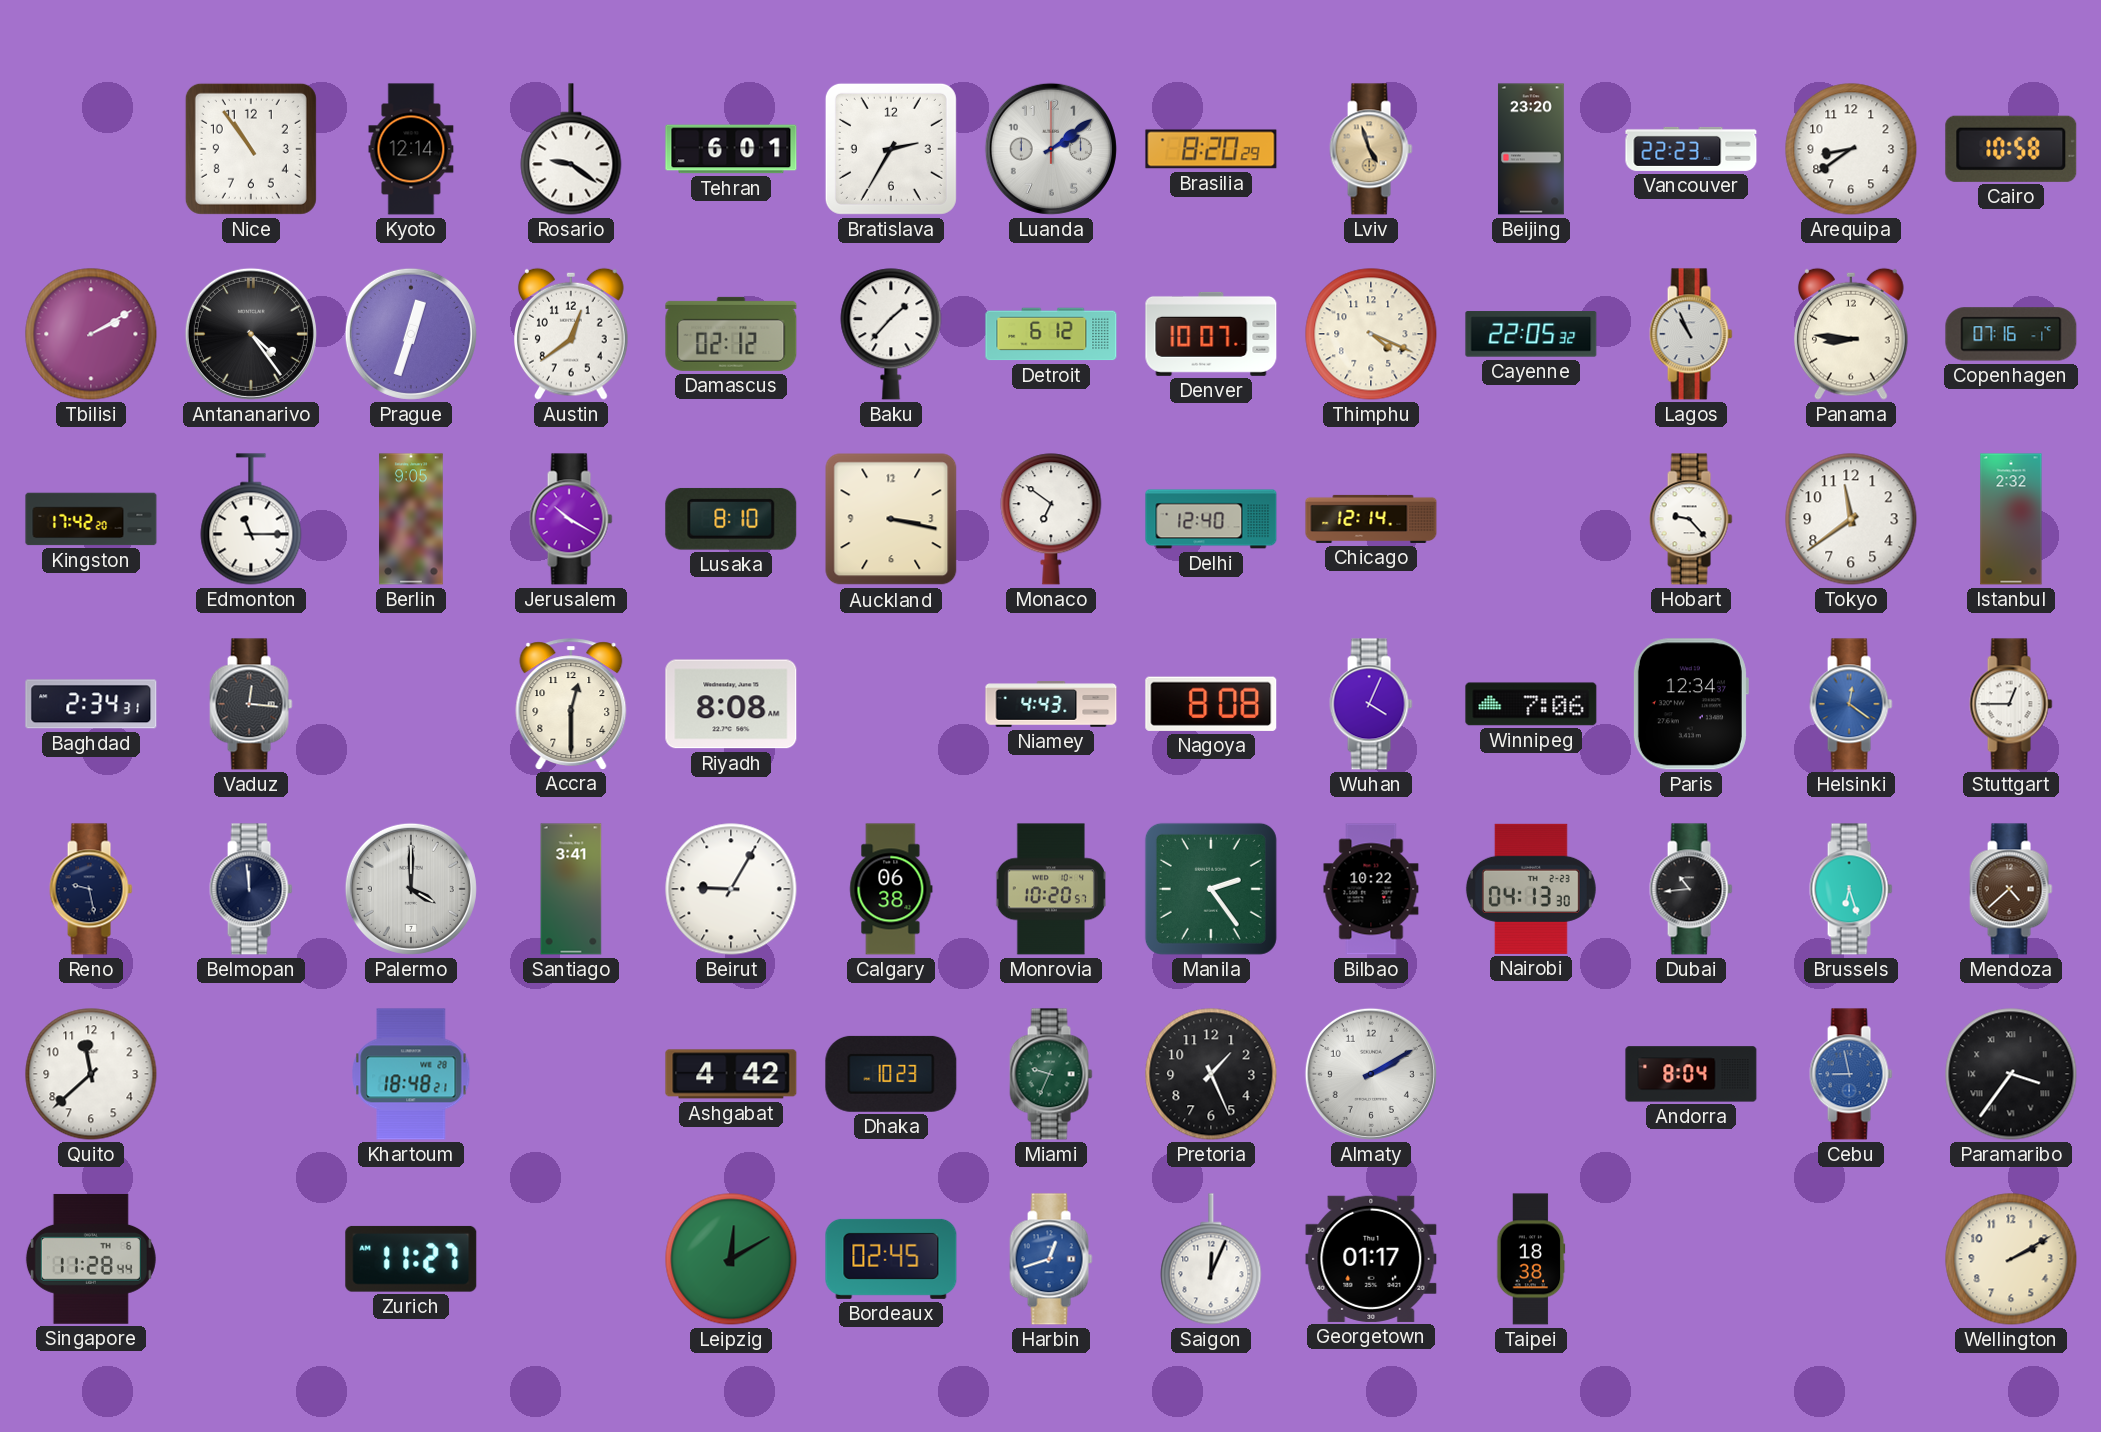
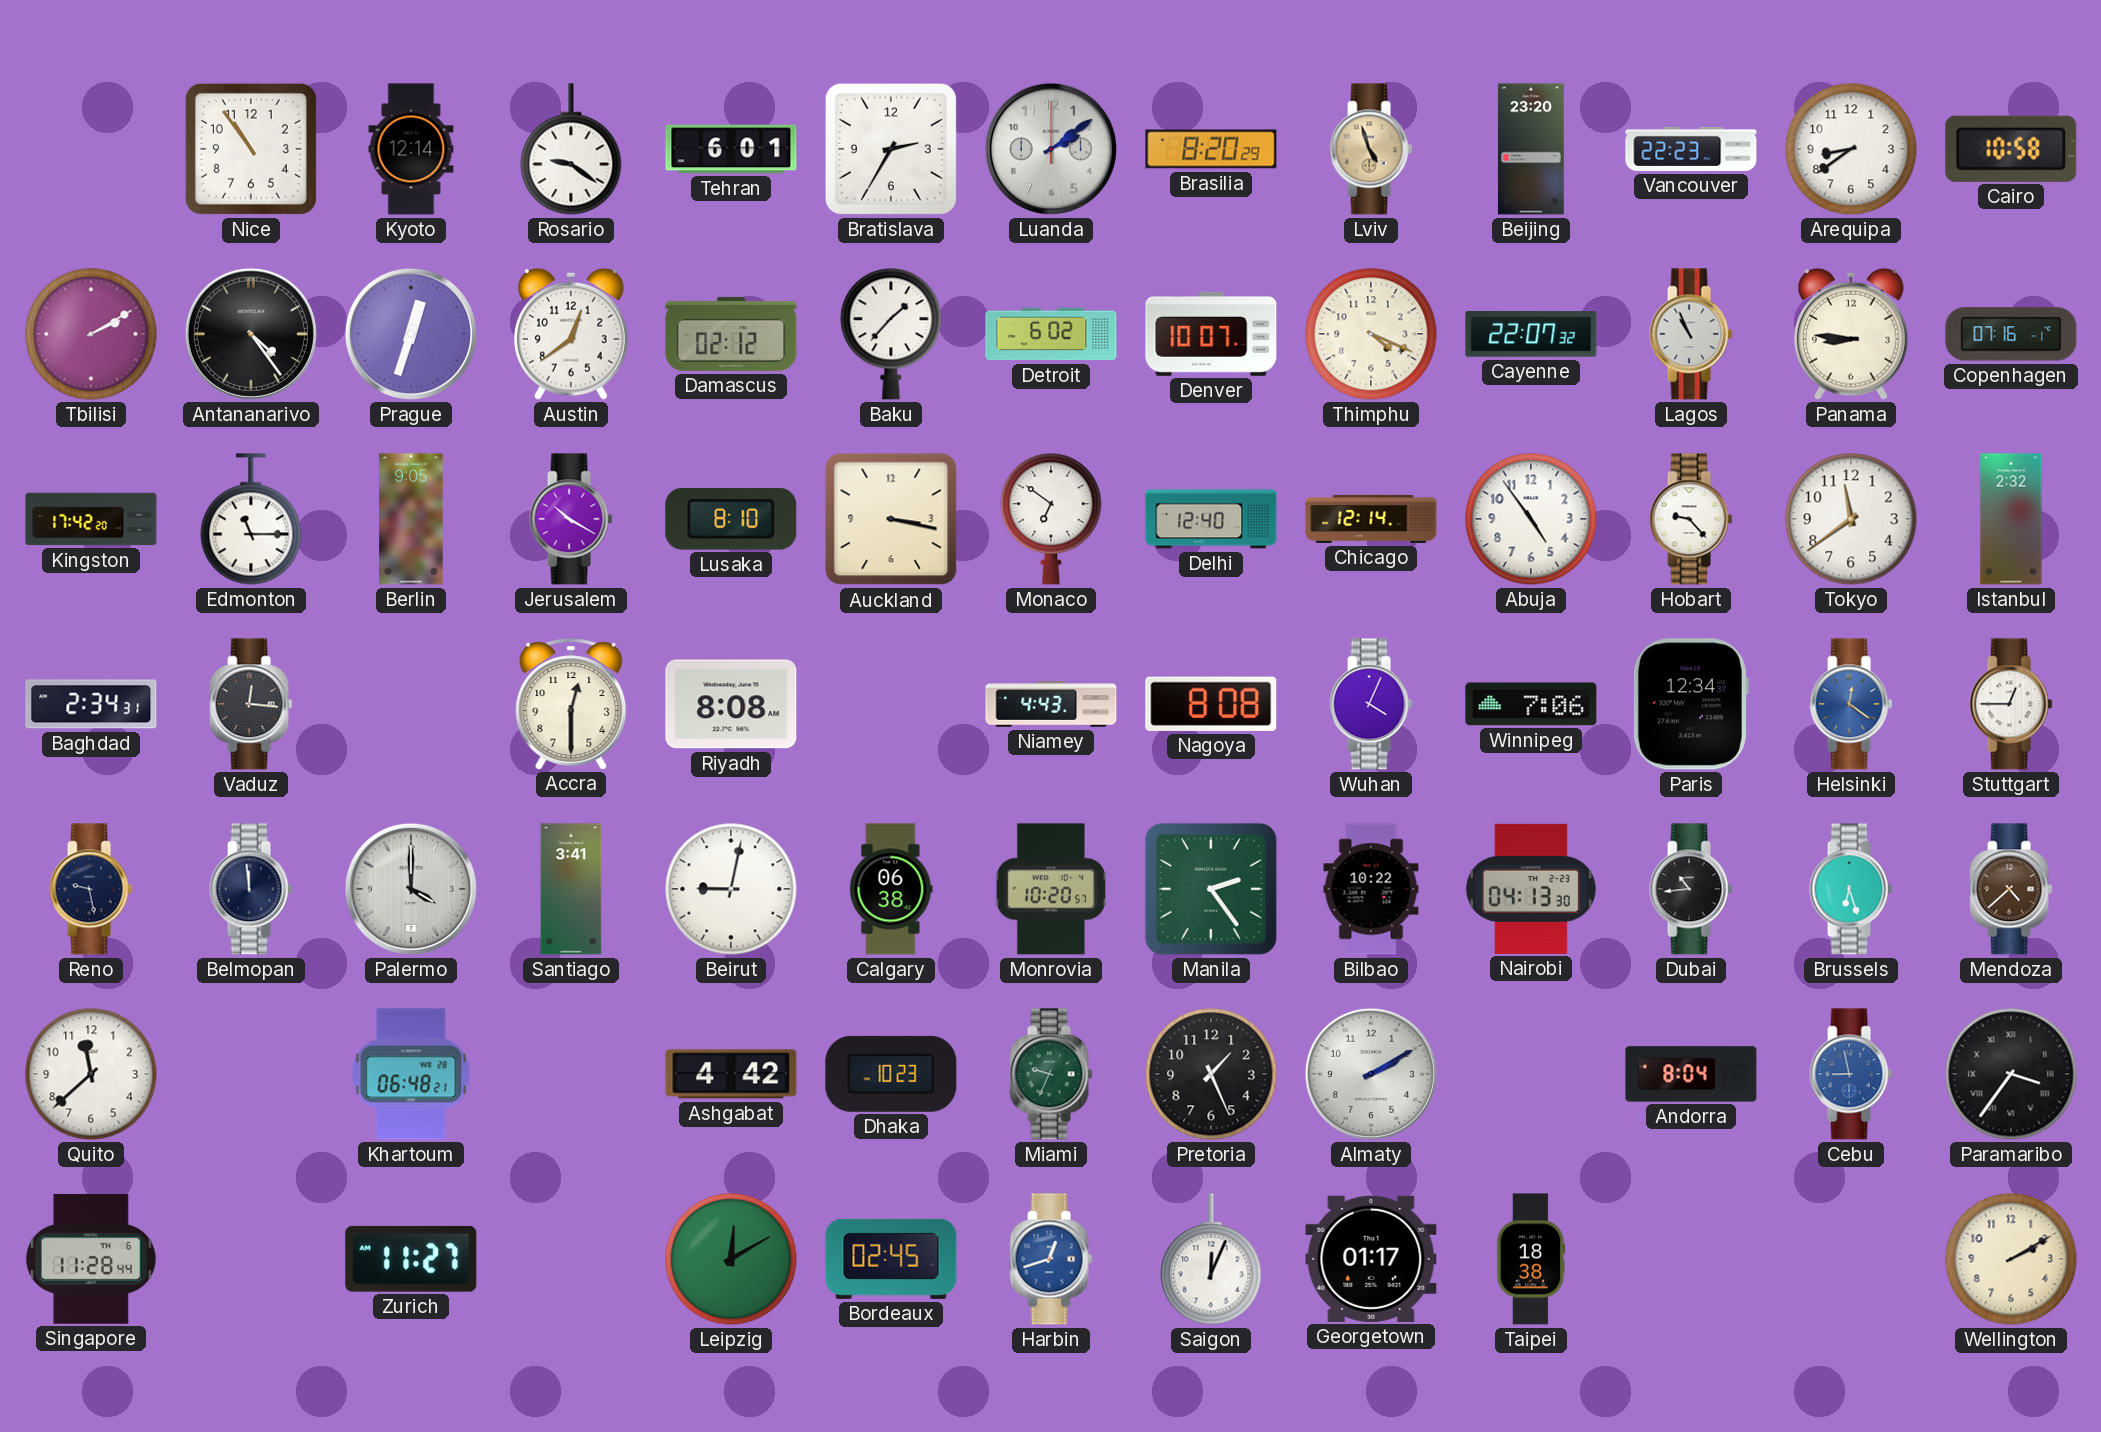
Detroit: 6:12 -> 6:02 (1051, 334)
Cayenne: 22:05 -> 22:07 (1531, 334)
Abuja: none -> 4:54 (1531, 519)
Beirut: 9:05 -> 9:02 (731, 889)
Khartoum: 18:48 -> 06:48 (411, 1074)
